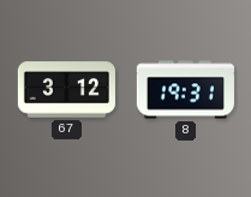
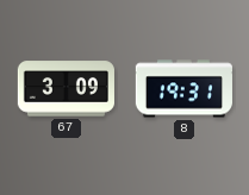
67: 3:12 -> 3:09 (66, 89)
